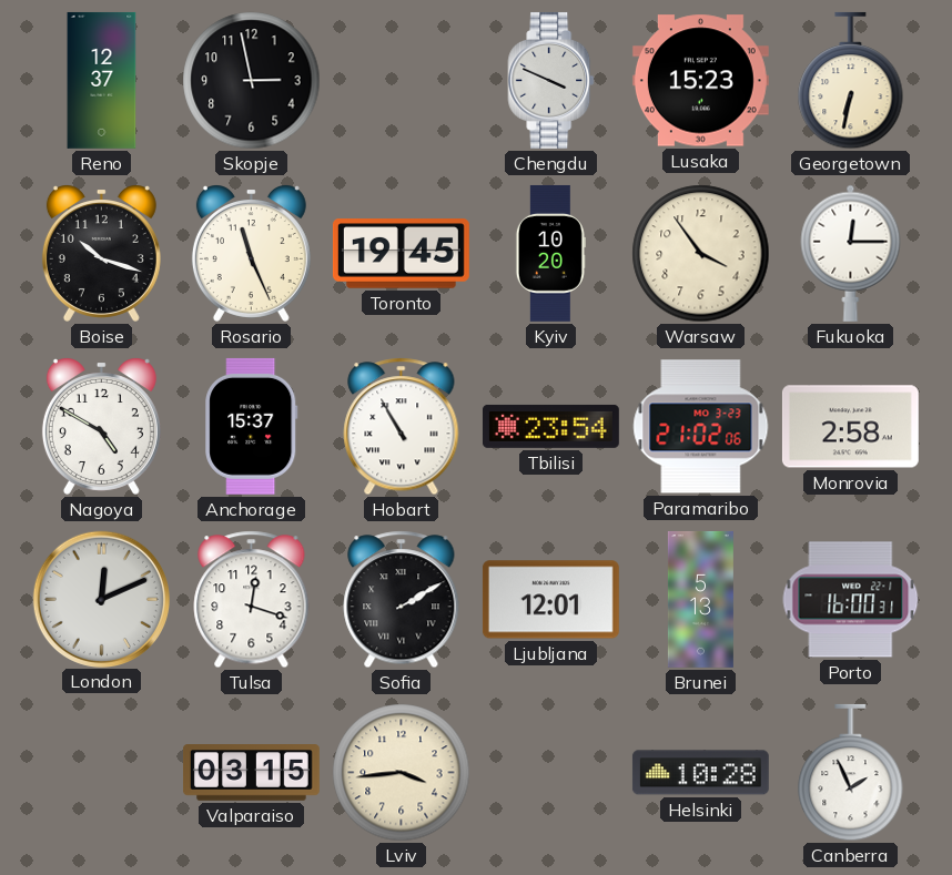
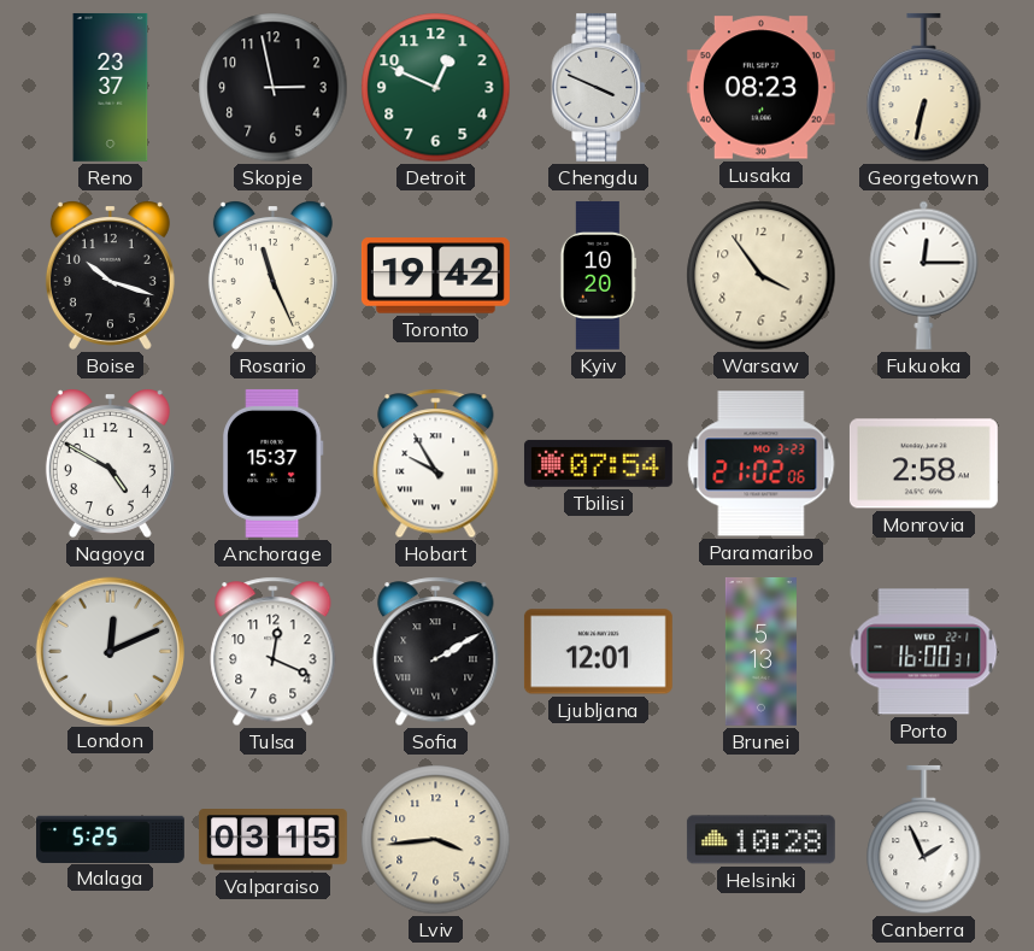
Reno: 12:37 -> 23:37 (111, 87)
Detroit: none -> 12:49 (436, 88)
Lusaka: 15:23 -> 08:23 (760, 88)
Toronto: 19:45 -> 19:42 (435, 276)
Hobart: 10:55 -> 9:55 (436, 464)
Tbilisi: 23:54 -> 07:54 (598, 463)
Tulsa: 12:18 -> 12:19 (274, 652)
Malaga: none -> 5:25 (111, 839)
